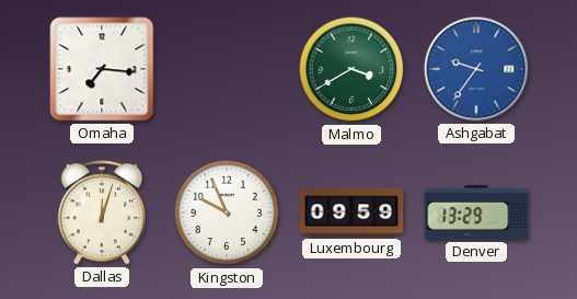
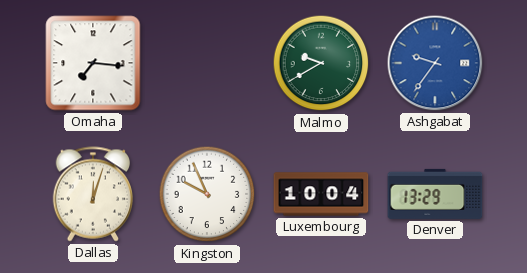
Malmo: 3:40 -> 9:40 (321, 63)
Luxembourg: 09:59 -> 10:04 (321, 194)
